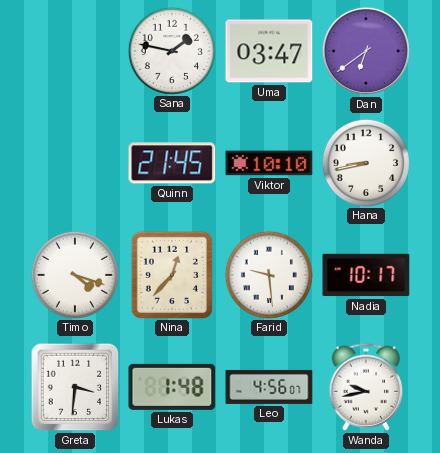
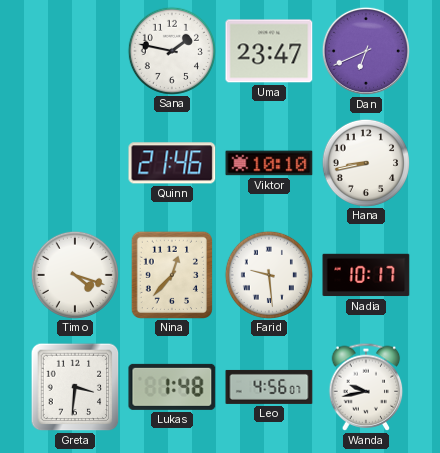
Uma: 03:47 -> 23:47 (269, 51)
Dan: 6:39 -> 6:41 (366, 51)
Quinn: 21:45 -> 21:46 (172, 163)
